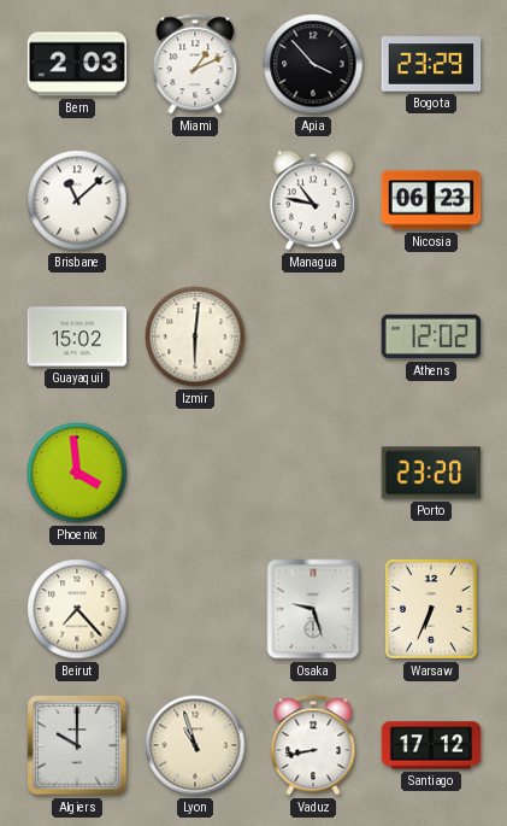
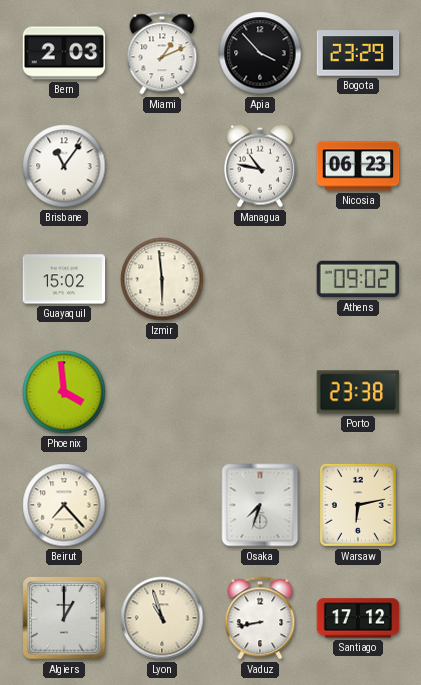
Brisbane: 11:08 -> 11:06 (64, 166)
Izmir: 6:01 -> 5:59 (162, 279)
Athens: 12:02 -> 09:02 (358, 279)
Porto: 23:20 -> 23:38 (358, 392)
Osaka: 9:27 -> 7:33 (260, 505)
Warsaw: 6:34 -> 6:13 (358, 505)
Algiers: 10:00 -> 1:00 (64, 618)
